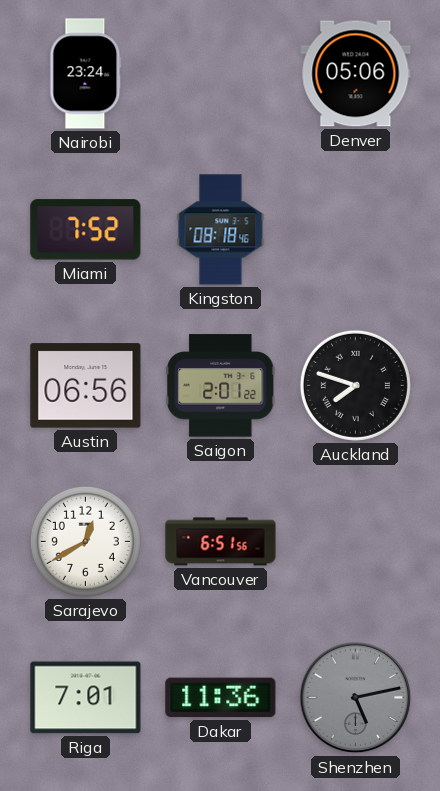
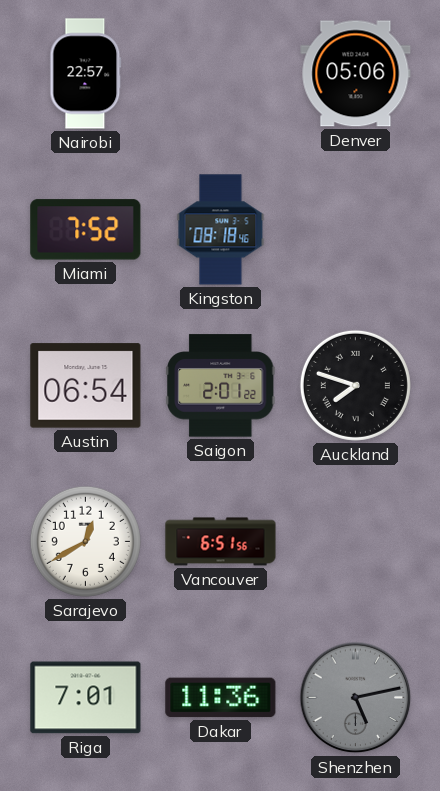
Nairobi: 23:24 -> 22:57 (86, 74)
Austin: 06:56 -> 06:54 (86, 386)
